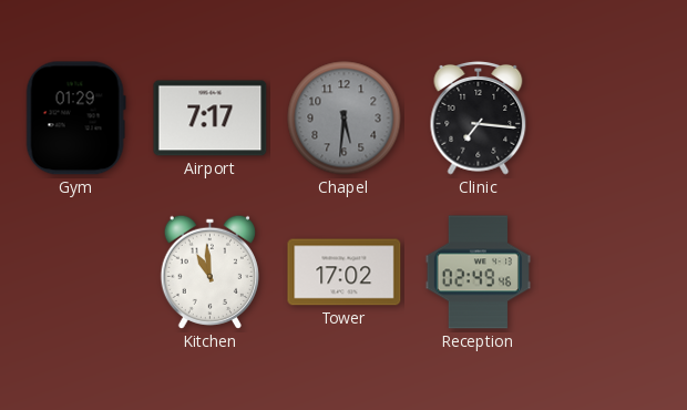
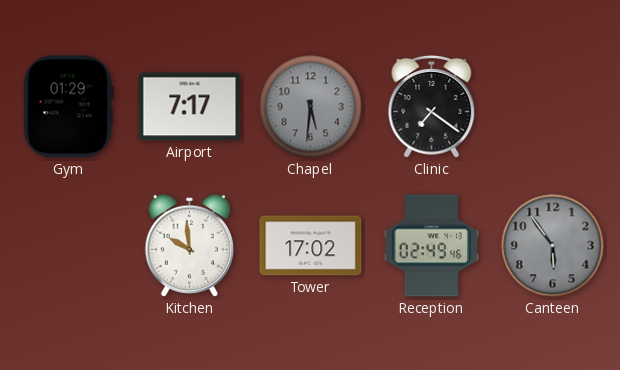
Clinic: 7:16 -> 7:21 (432, 106)
Kitchen: 10:59 -> 9:59 (189, 245)
Canteen: none -> 5:54 (553, 246)
